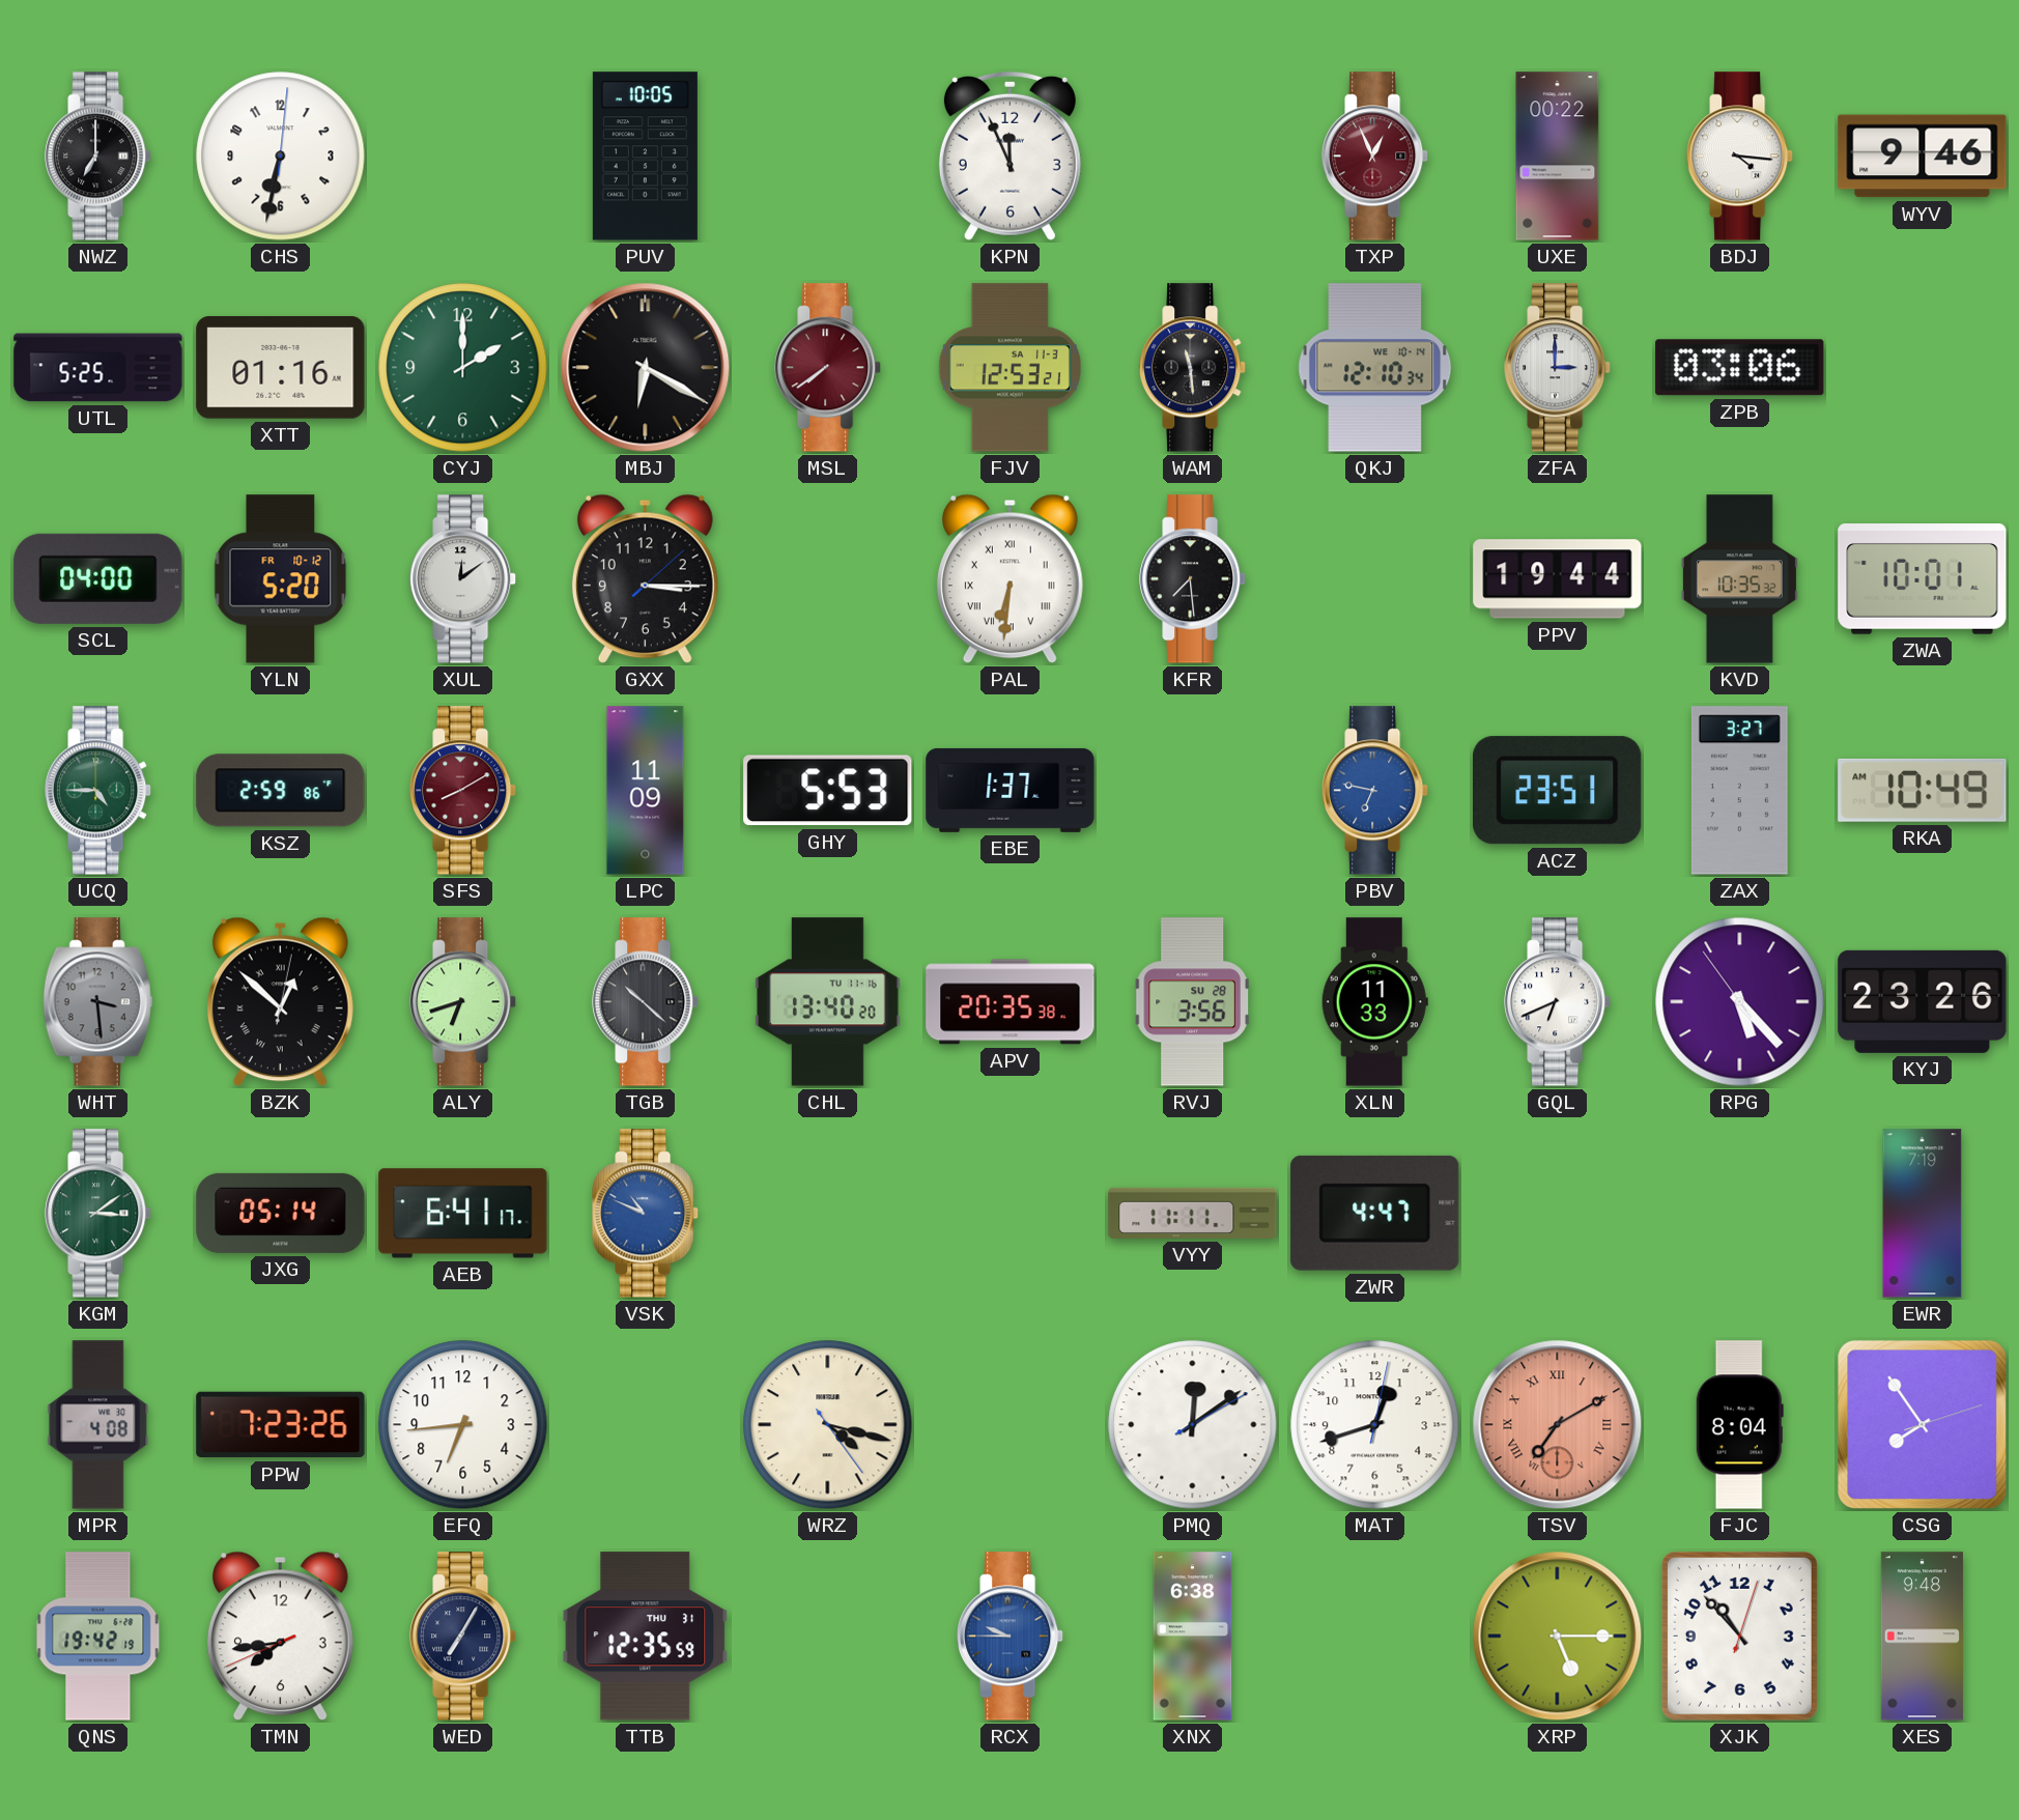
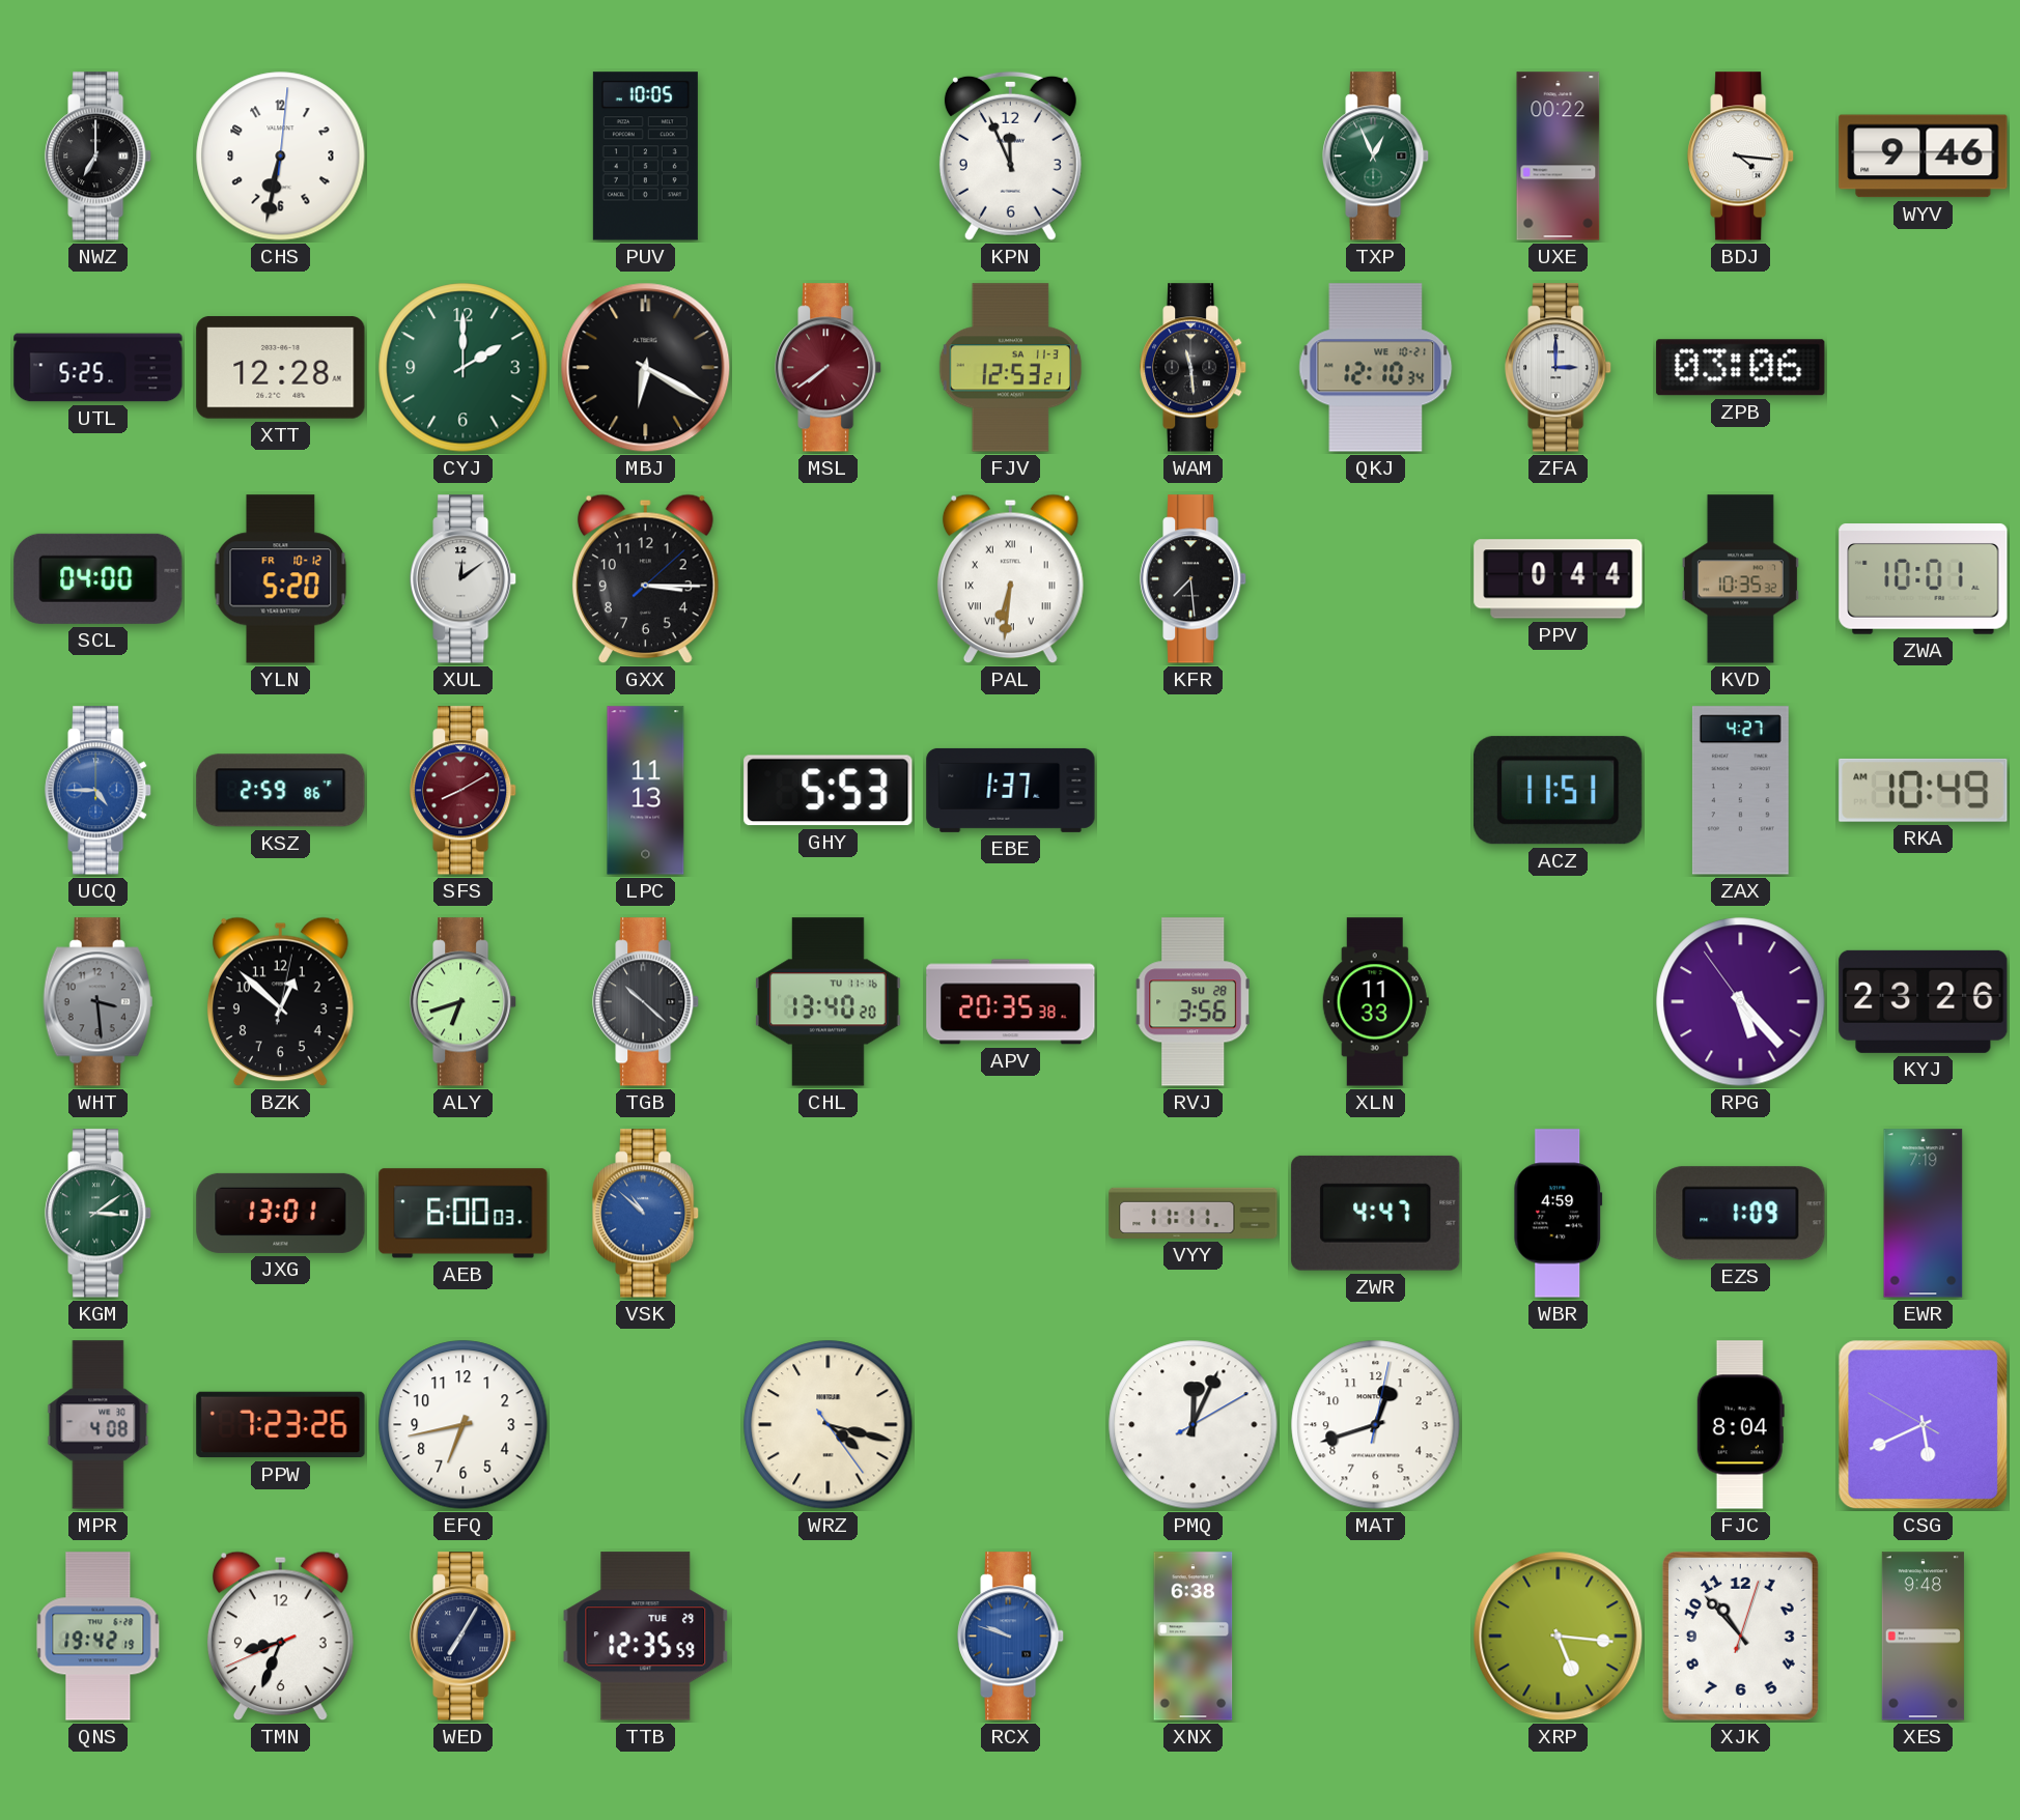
TXP dial: burgundy -> green (1376, 157)
XTT: 01:16 -> 12:28 (281, 368)
QKJ date: WE 10-14 -> WE 10-21 (1376, 368)
PPV: 19:44 -> 0:44 (1559, 579)
UCQ dial: green -> blue (99, 791)
LPC: 11:09 -> 11:13 (646, 791)
PBV: 6:47 -> none (1375, 791)
ACZ: 23:51 -> 11:51 (1559, 791)
ZAX: 3:27 -> 4:27 (1740, 791)
BZK numerals: Roman -> Arabic (280, 1002)
GQL: 6:41 -> none (1558, 1002)
JXG: 05:14 -> 13:01 (281, 1213)
AEB: 6:41 -> 6:00 (464, 1214)
VSK: 10:49 -> 10:52 (646, 1214)
WBR: none -> 4:59 (1559, 1214)
EZS: none -> 1:09 (1741, 1214)
EFQ: 6:44 -> 6:43 (464, 1425)
PMQ: 12:09 -> 12:04 (1194, 1425)
TSV: 7:10 -> none (1558, 1425)
CSG: 7:54 -> 5:40 (1924, 1425)
TMN: 7:43 -> 8:33 (280, 1637)
TTB date: THU 31 -> TUE 29 (646, 1637)
RCX: 9:45 -> 9:48 (1011, 1637)
XRP: 5:15 -> 5:16 (1559, 1637)
